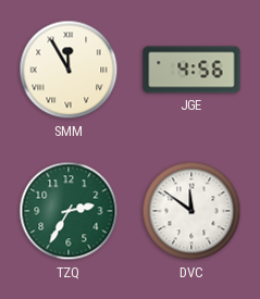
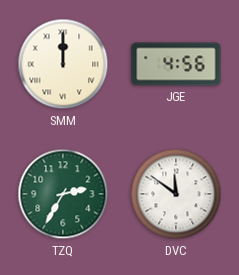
SMM: 11:55 -> 12:00 (63, 64)
